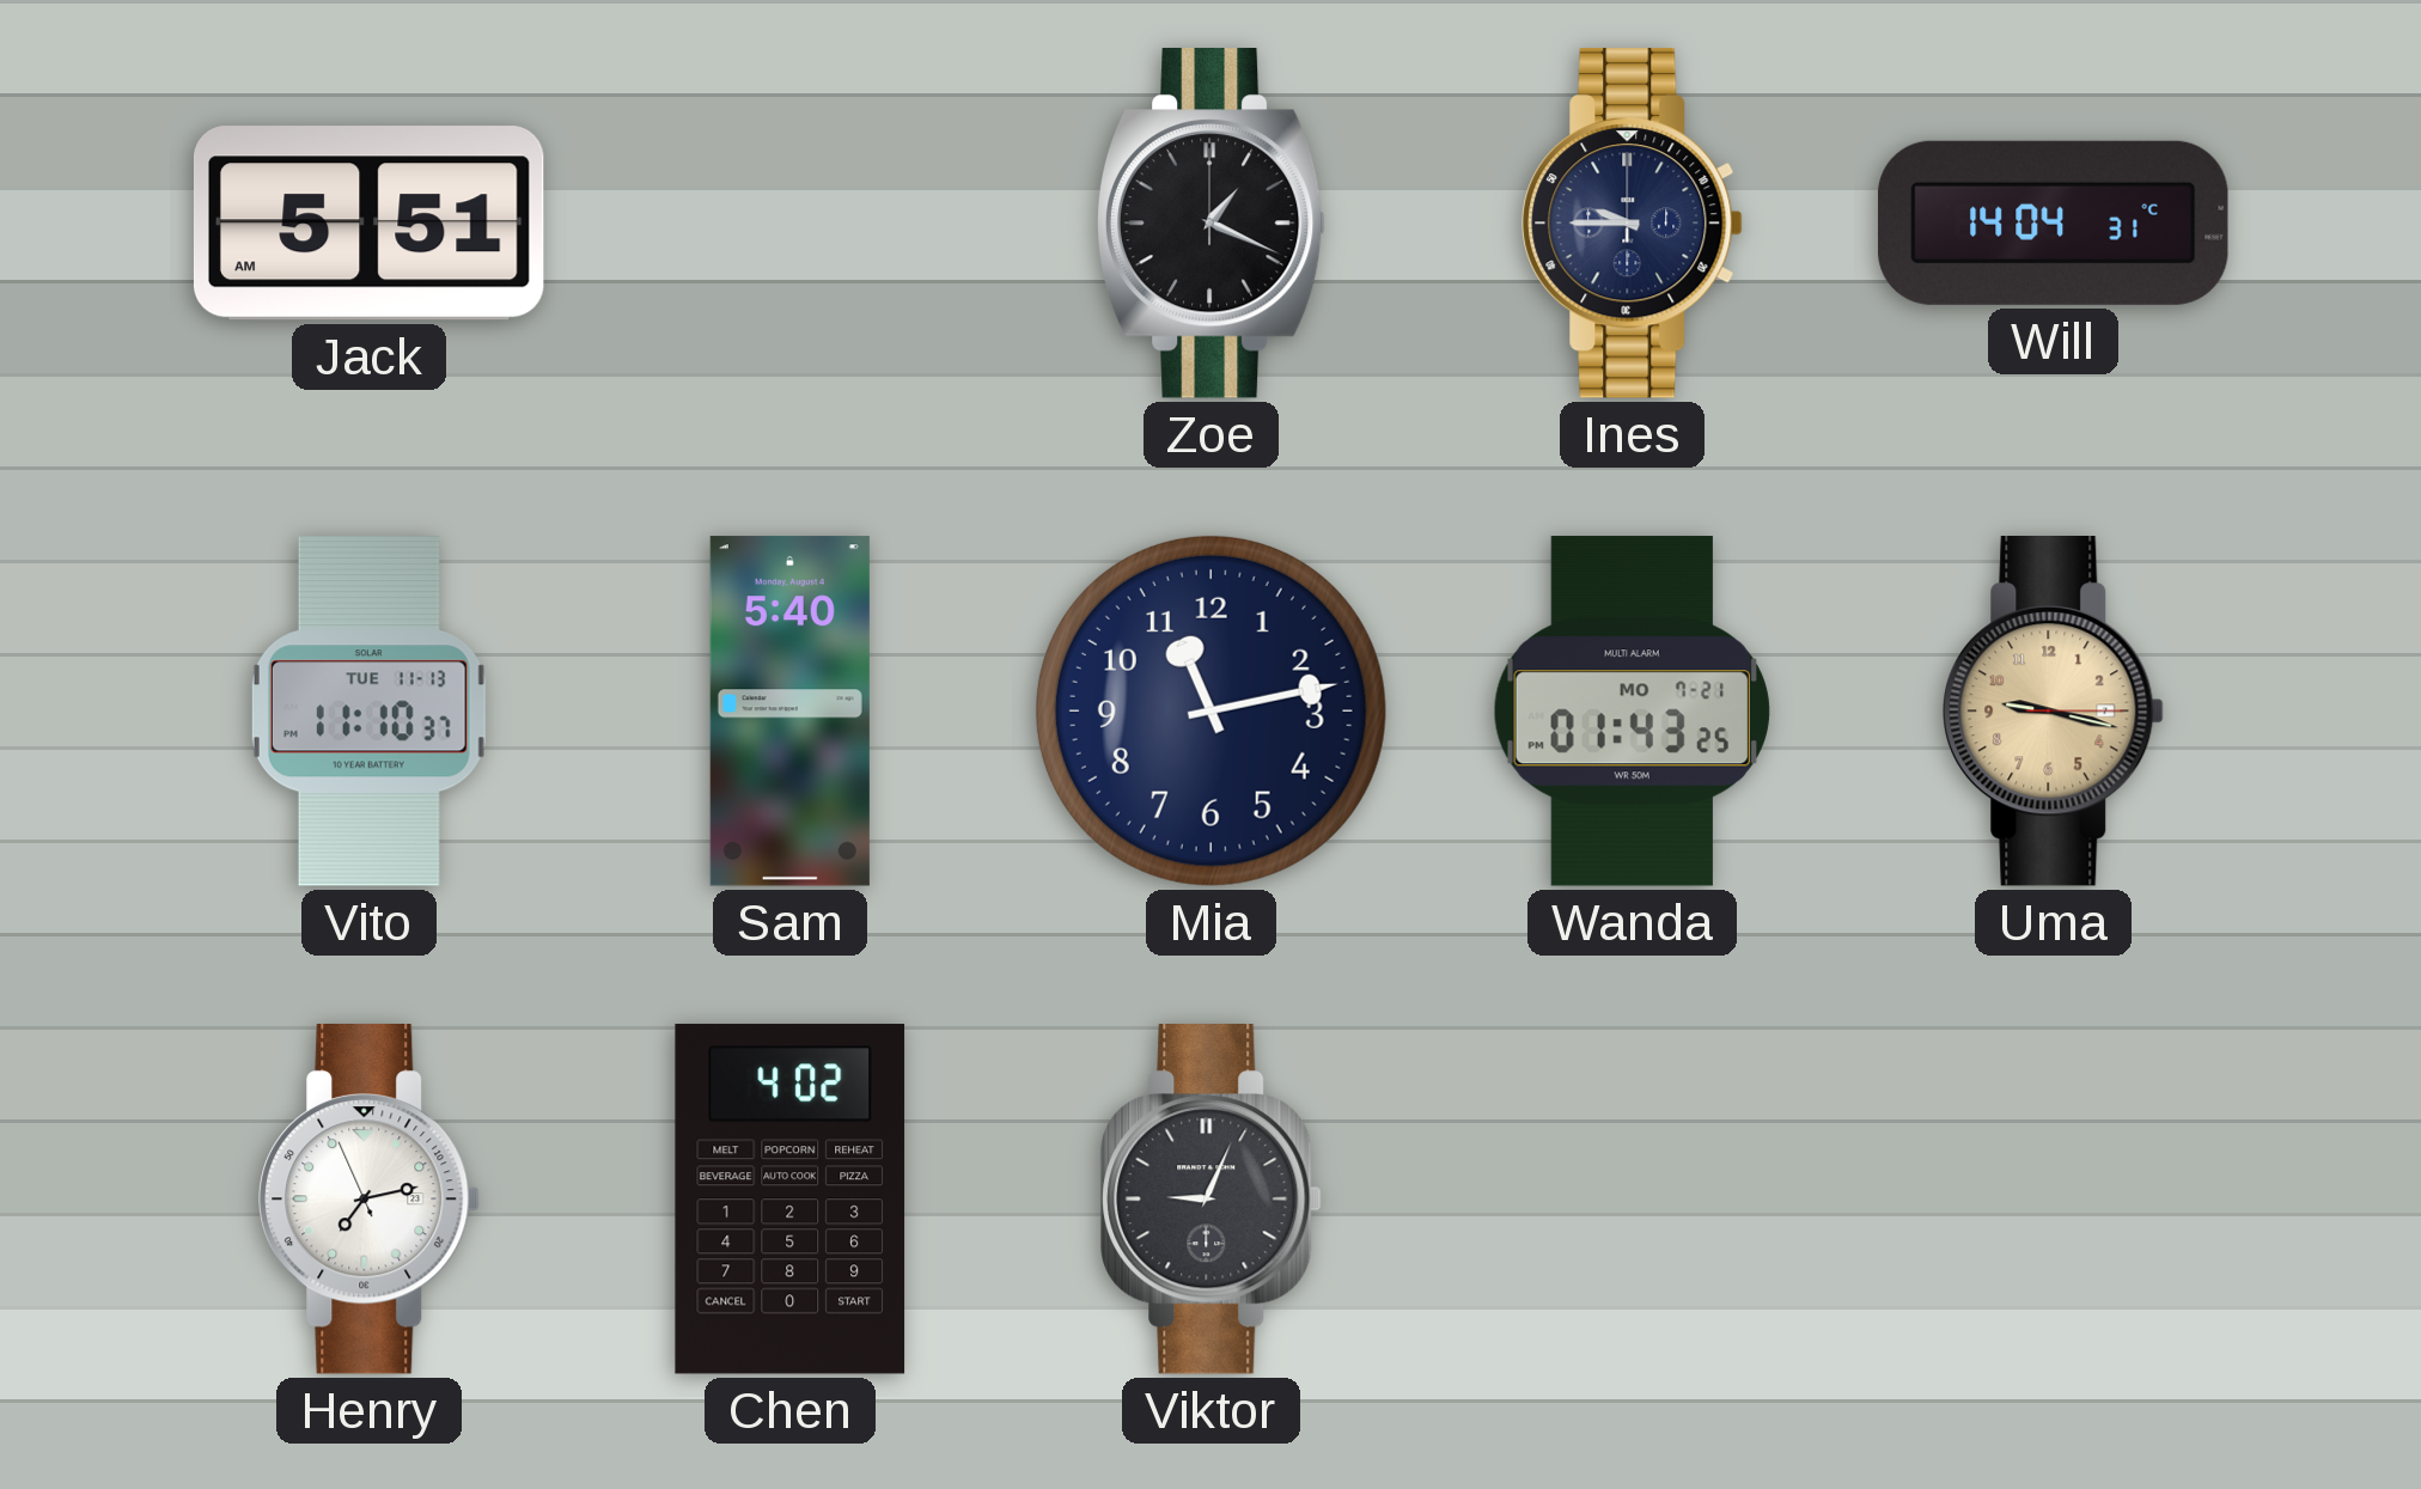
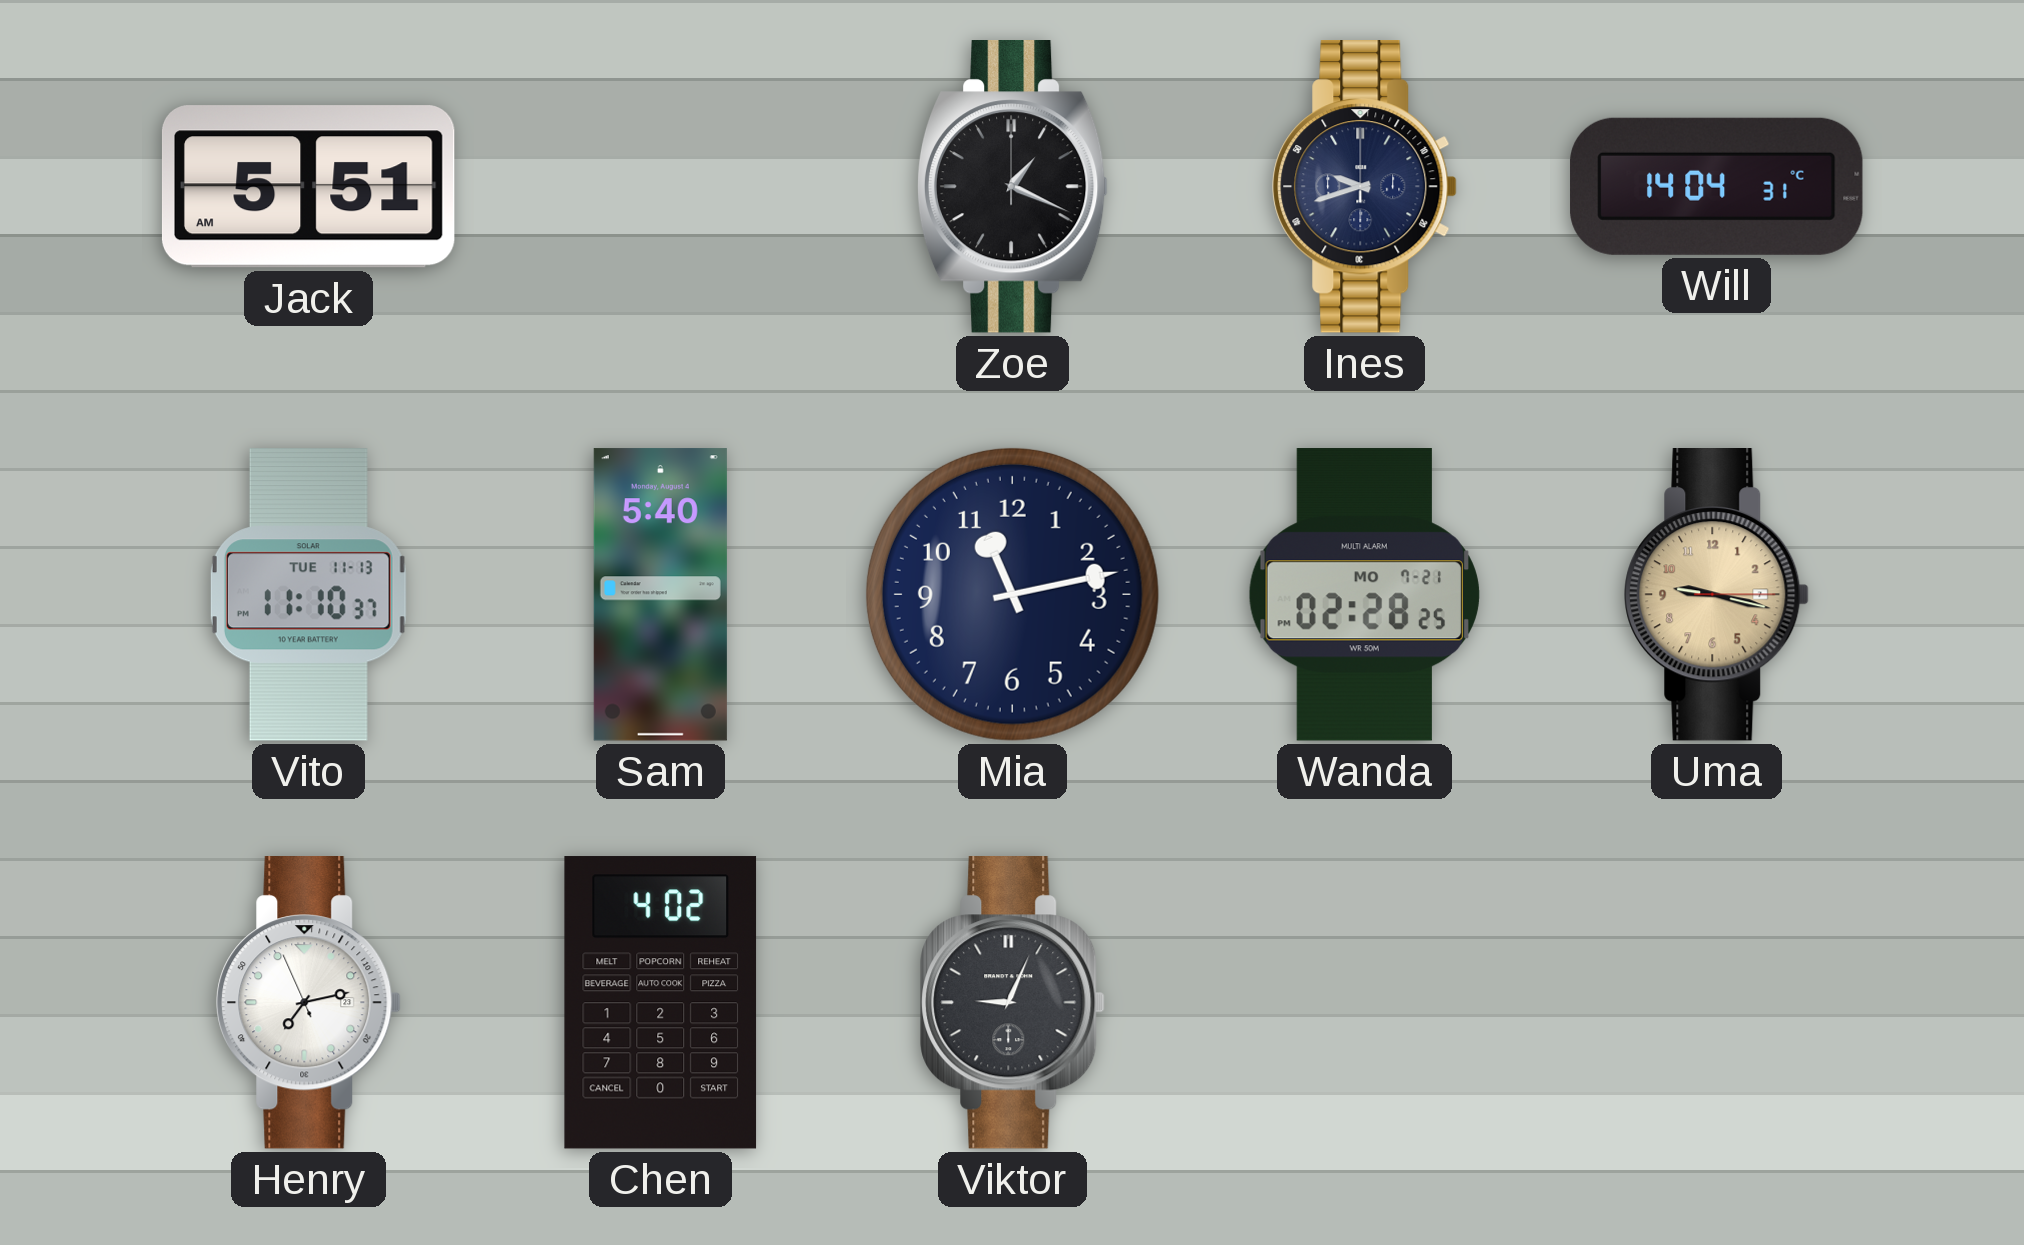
Ines: 9:45 -> 9:42 (1365, 187)
Wanda: 01:43 -> 02:28 (1364, 595)
